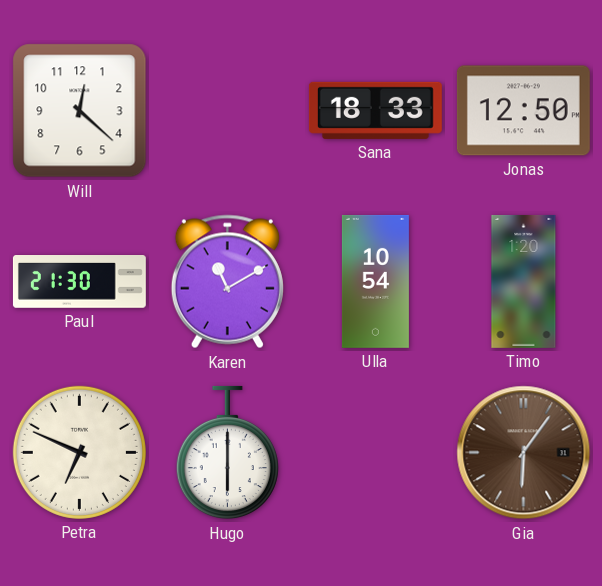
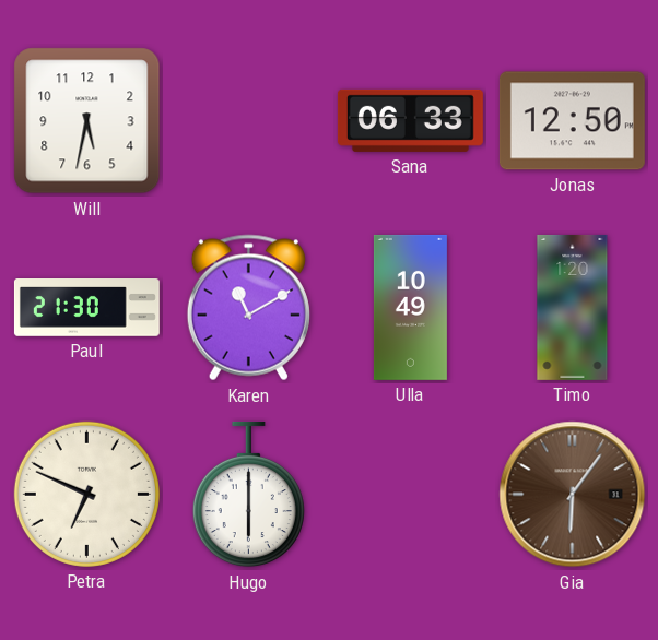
Will: 12:22 -> 5:32 (87, 121)
Sana: 18:33 -> 06:33 (410, 120)
Ulla: 10:54 -> 10:49 (410, 307)
